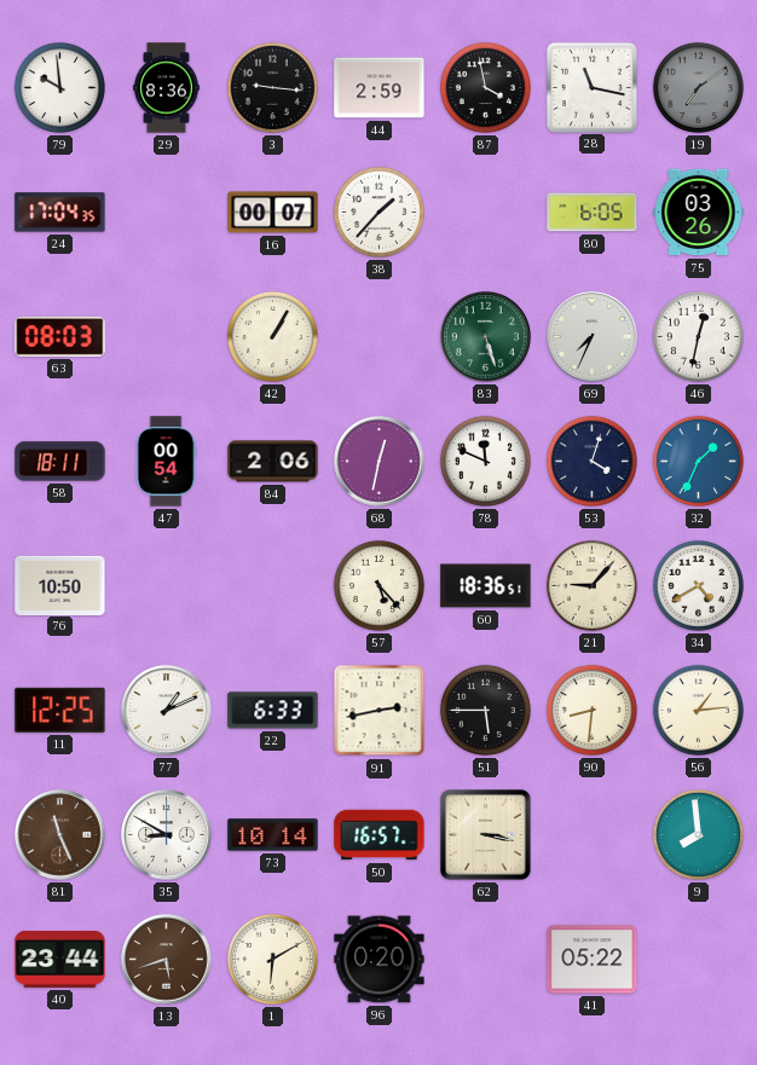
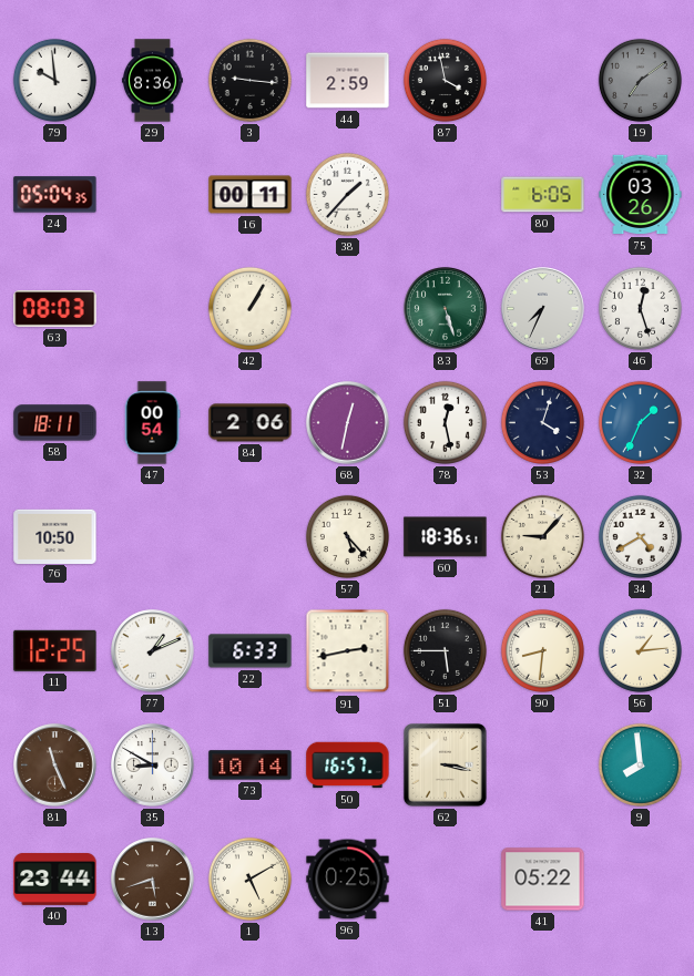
28: 11:17 -> none (591, 87)
24: 17:04 -> 05:04 (55, 195)
16: 00:07 -> 00:11 (251, 195)
46: 12:32 -> 12:27 (640, 308)
78: 11:49 -> 12:28 (445, 422)
1: 6:10 -> 5:10 (249, 879)
96: 0:20 -> 0:25 (348, 880)
